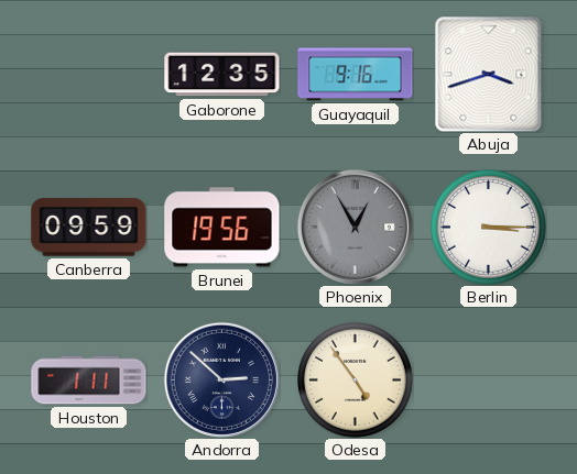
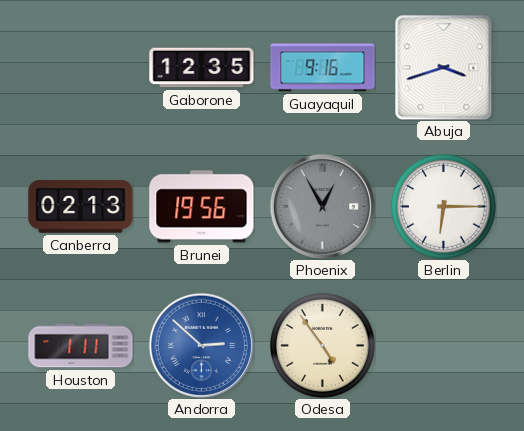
Canberra: 09:59 -> 02:13 (81, 207)
Berlin: 3:15 -> 6:15 (444, 207)
Andorra dial: navy -> blue (201, 345)
